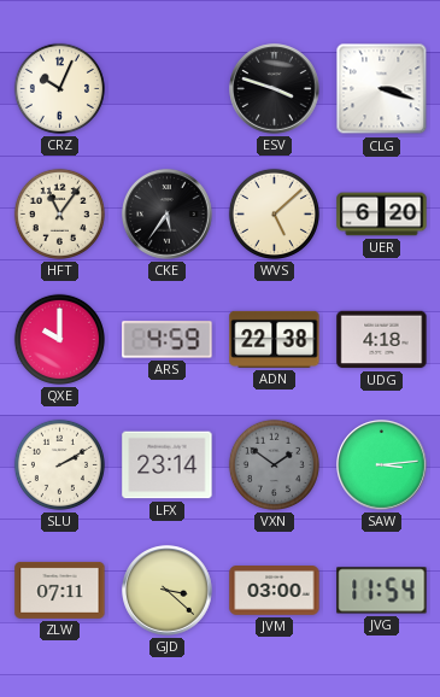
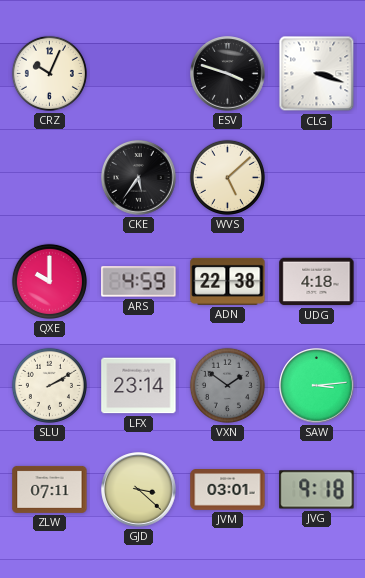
HFT: 11:06 -> none (59, 213)
UER: 6:20 -> none (382, 215)
JVM: 03:00 -> 03:01 (228, 490)
JVG: 11:54 -> 9:18 (317, 490)
